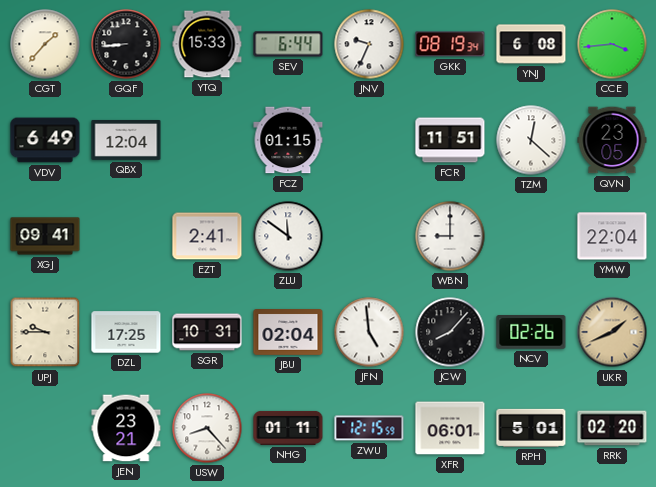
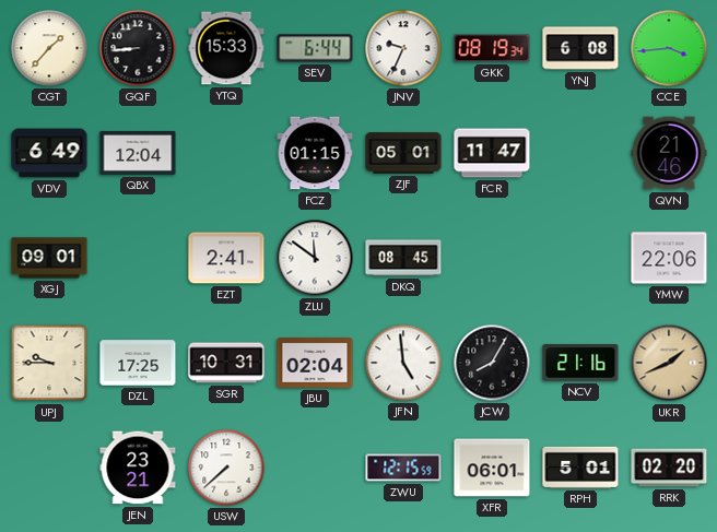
ZJF: none -> 05:01 (403, 153)
FCR: 11:51 -> 11:47 (492, 153)
TZM: 12:22 -> none (531, 140)
QVN: 23:05 -> 21:46 (669, 153)
XGJ: 09:41 -> 09:01 (49, 258)
DKQ: none -> 08:45 (403, 258)
WBN: 9:00 -> none (450, 236)
YMW: 22:04 -> 22:06 (669, 258)
JCW: 8:07 -> 8:05 (492, 363)
NCV: 02:26 -> 21:16 (580, 364)
USW: 8:23 -> 7:38 (226, 468)
NHG: 01:11 -> none (288, 428)
